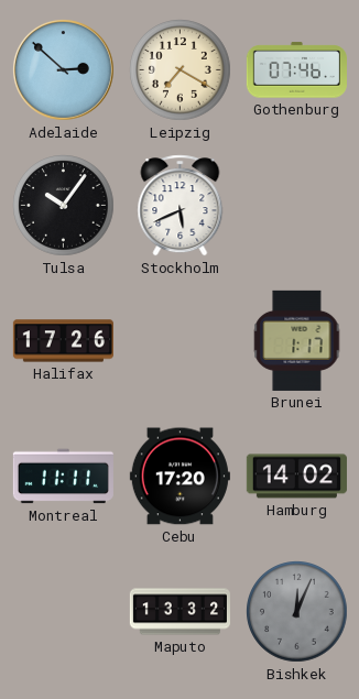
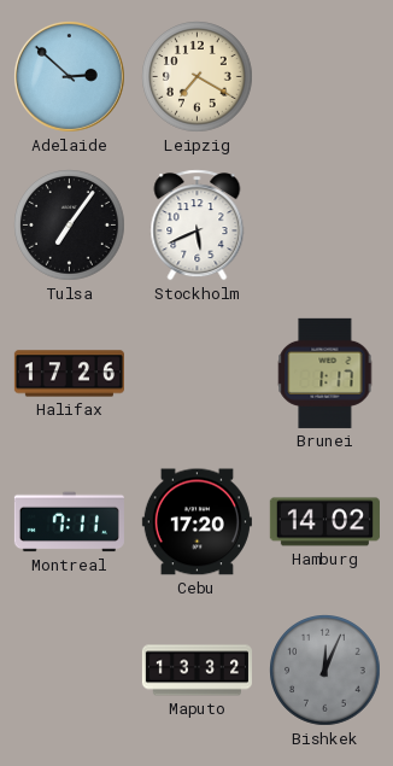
Gothenburg: 07:46 -> none (296, 70)
Tulsa: 10:06 -> 7:06 (70, 226)
Montreal: 11:11 -> 7:11 (69, 522)
